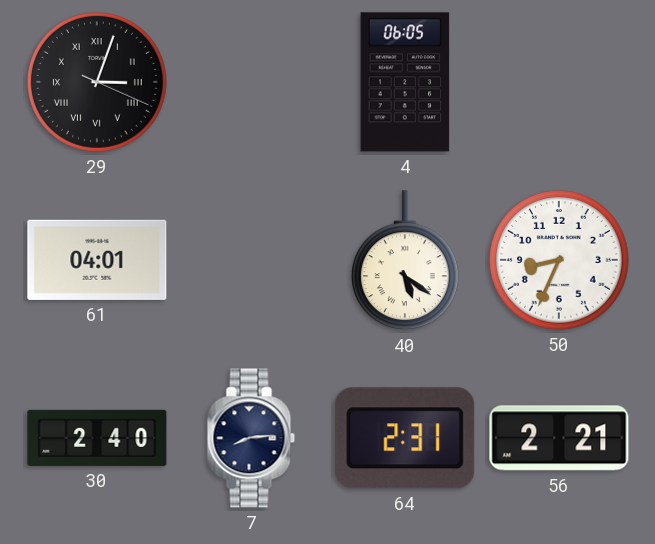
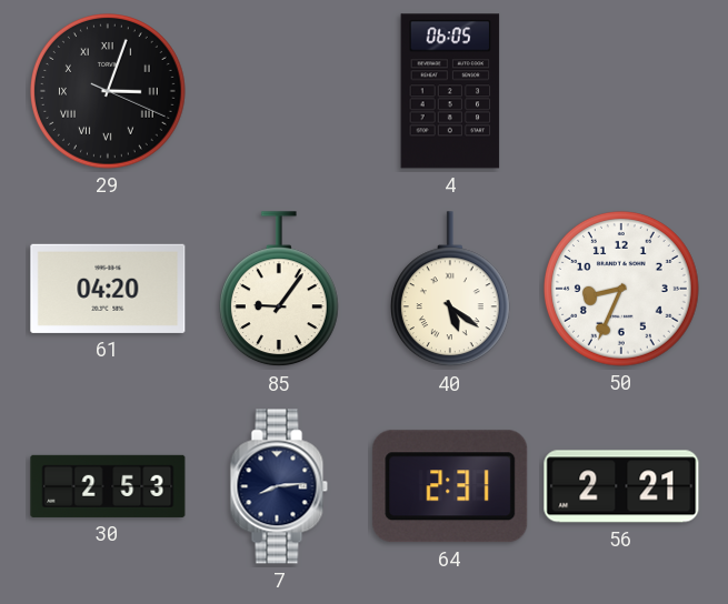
61: 04:01 -> 04:20 (108, 289)
85: none -> 9:06 (279, 290)
30: 2:40 -> 2:53 (108, 486)
